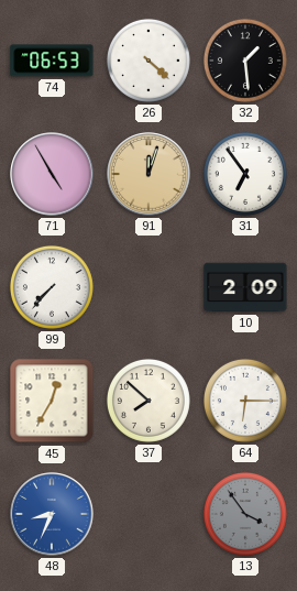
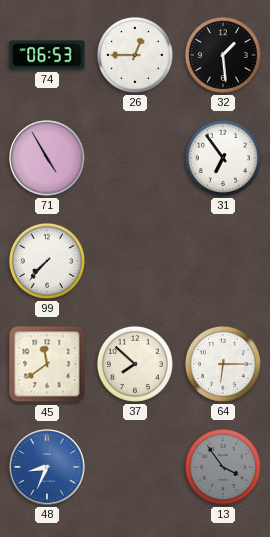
26: 4:22 -> 12:45 (135, 55)
91: 12:03 -> none (148, 174)
10: 2:09 -> none (245, 287)
45: 12:35 -> 11:39 (47, 364)
